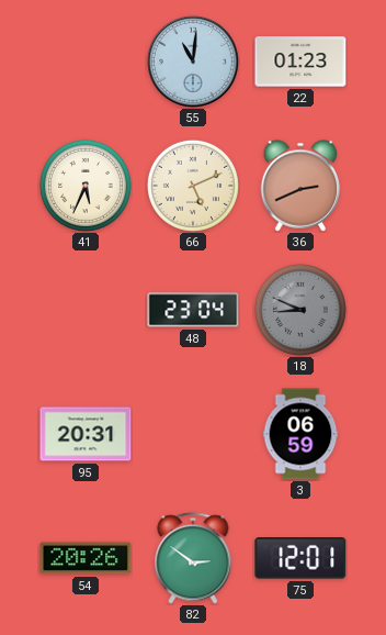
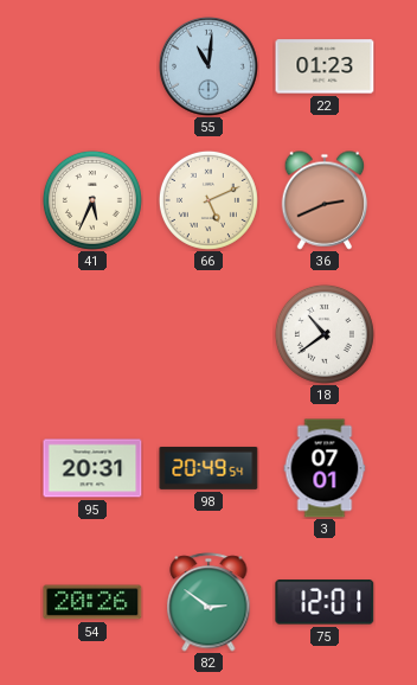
48: 23:04 -> none (193, 310)
18: 8:49 -> 10:39 (325, 334)
18 dial: grey -> white (325, 334)
98: none -> 20:49 (208, 468)
3: 06:59 -> 07:01 (325, 468)
